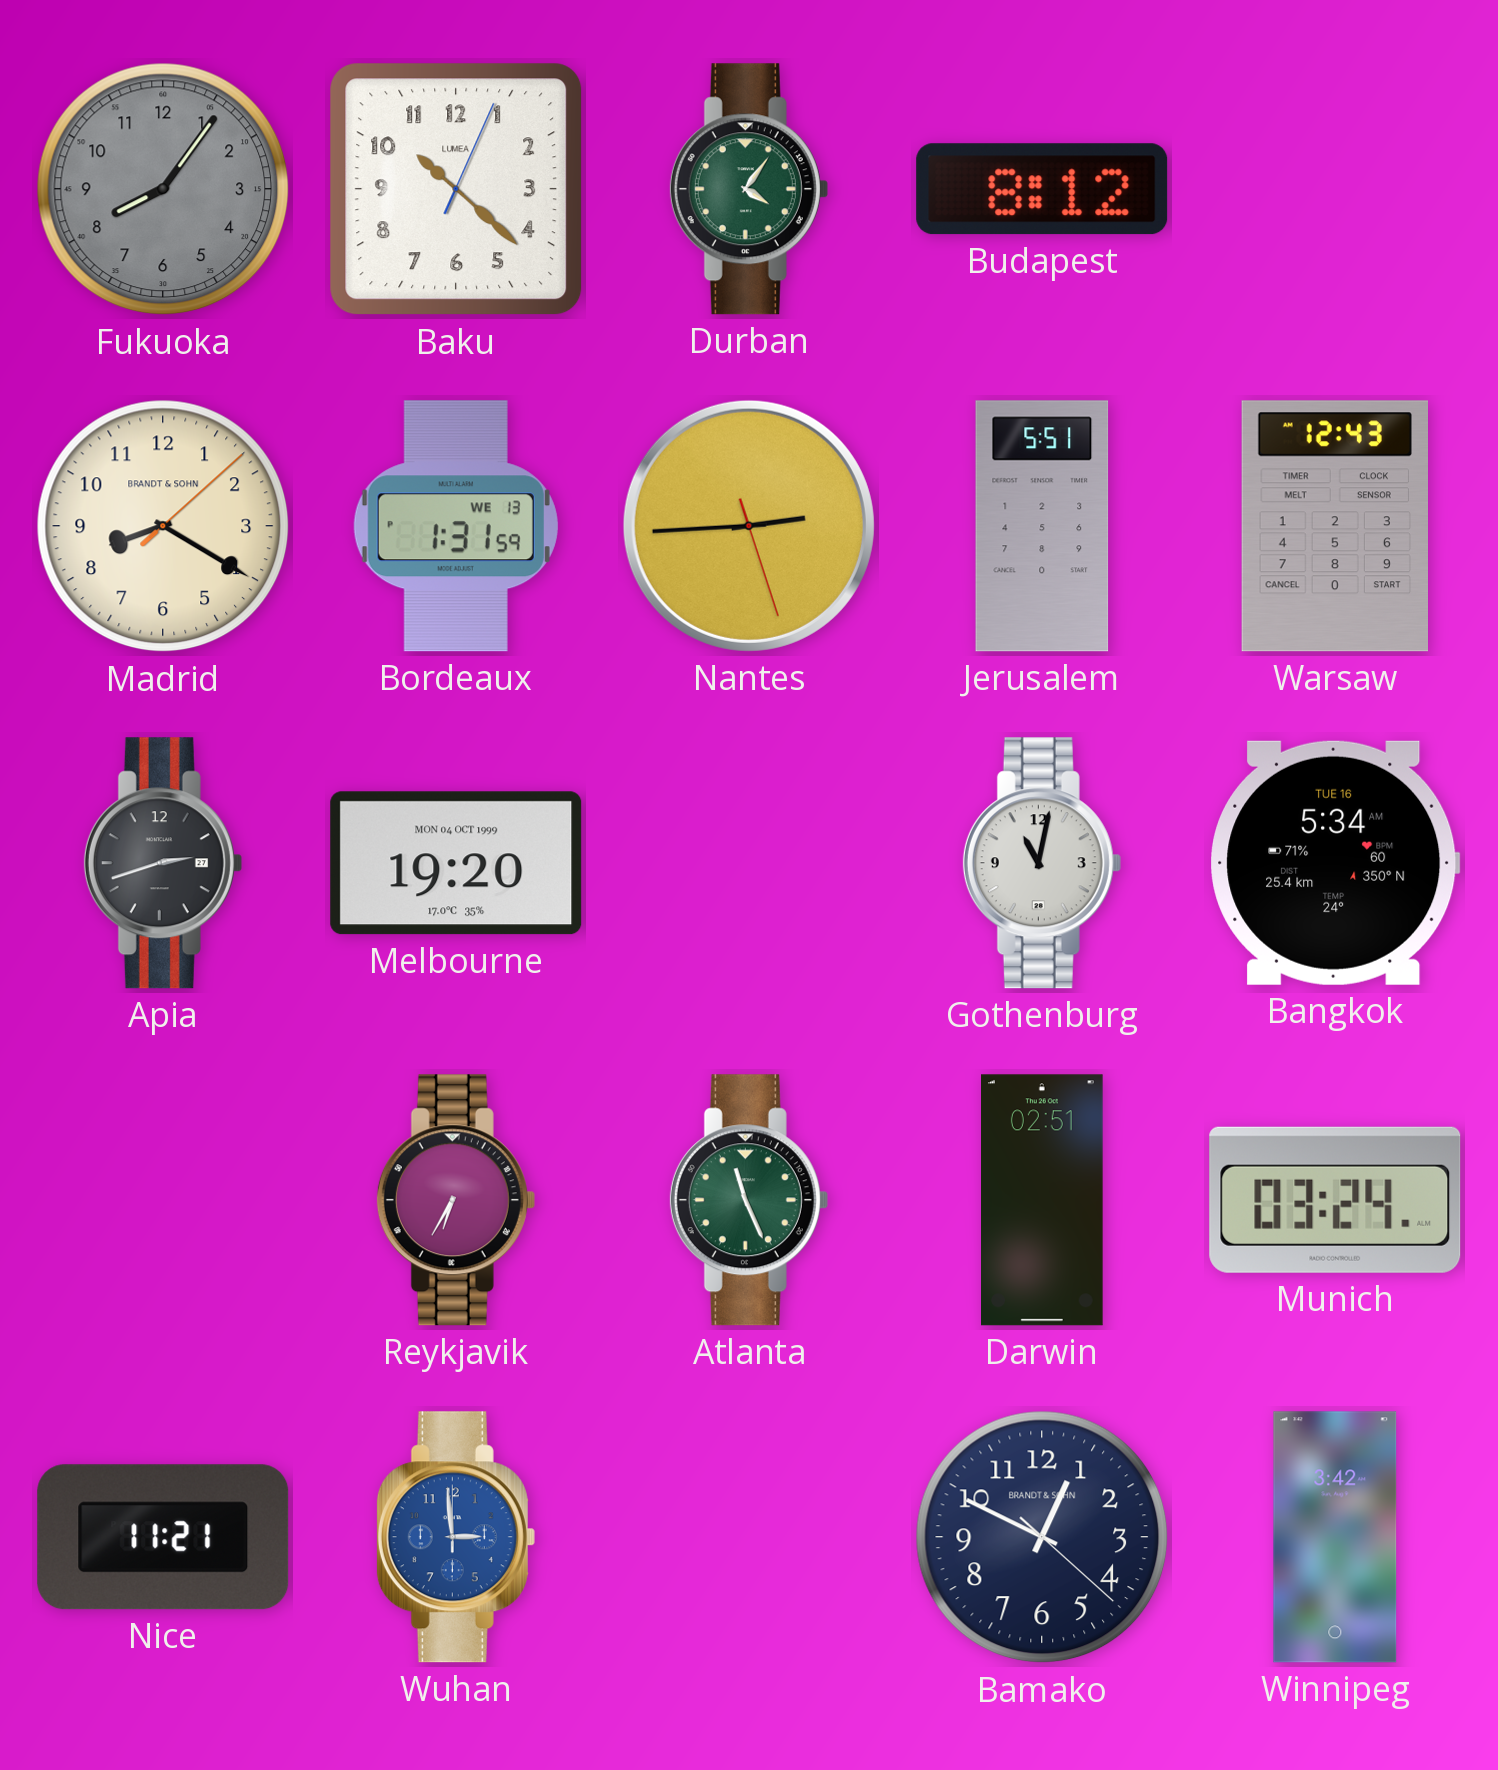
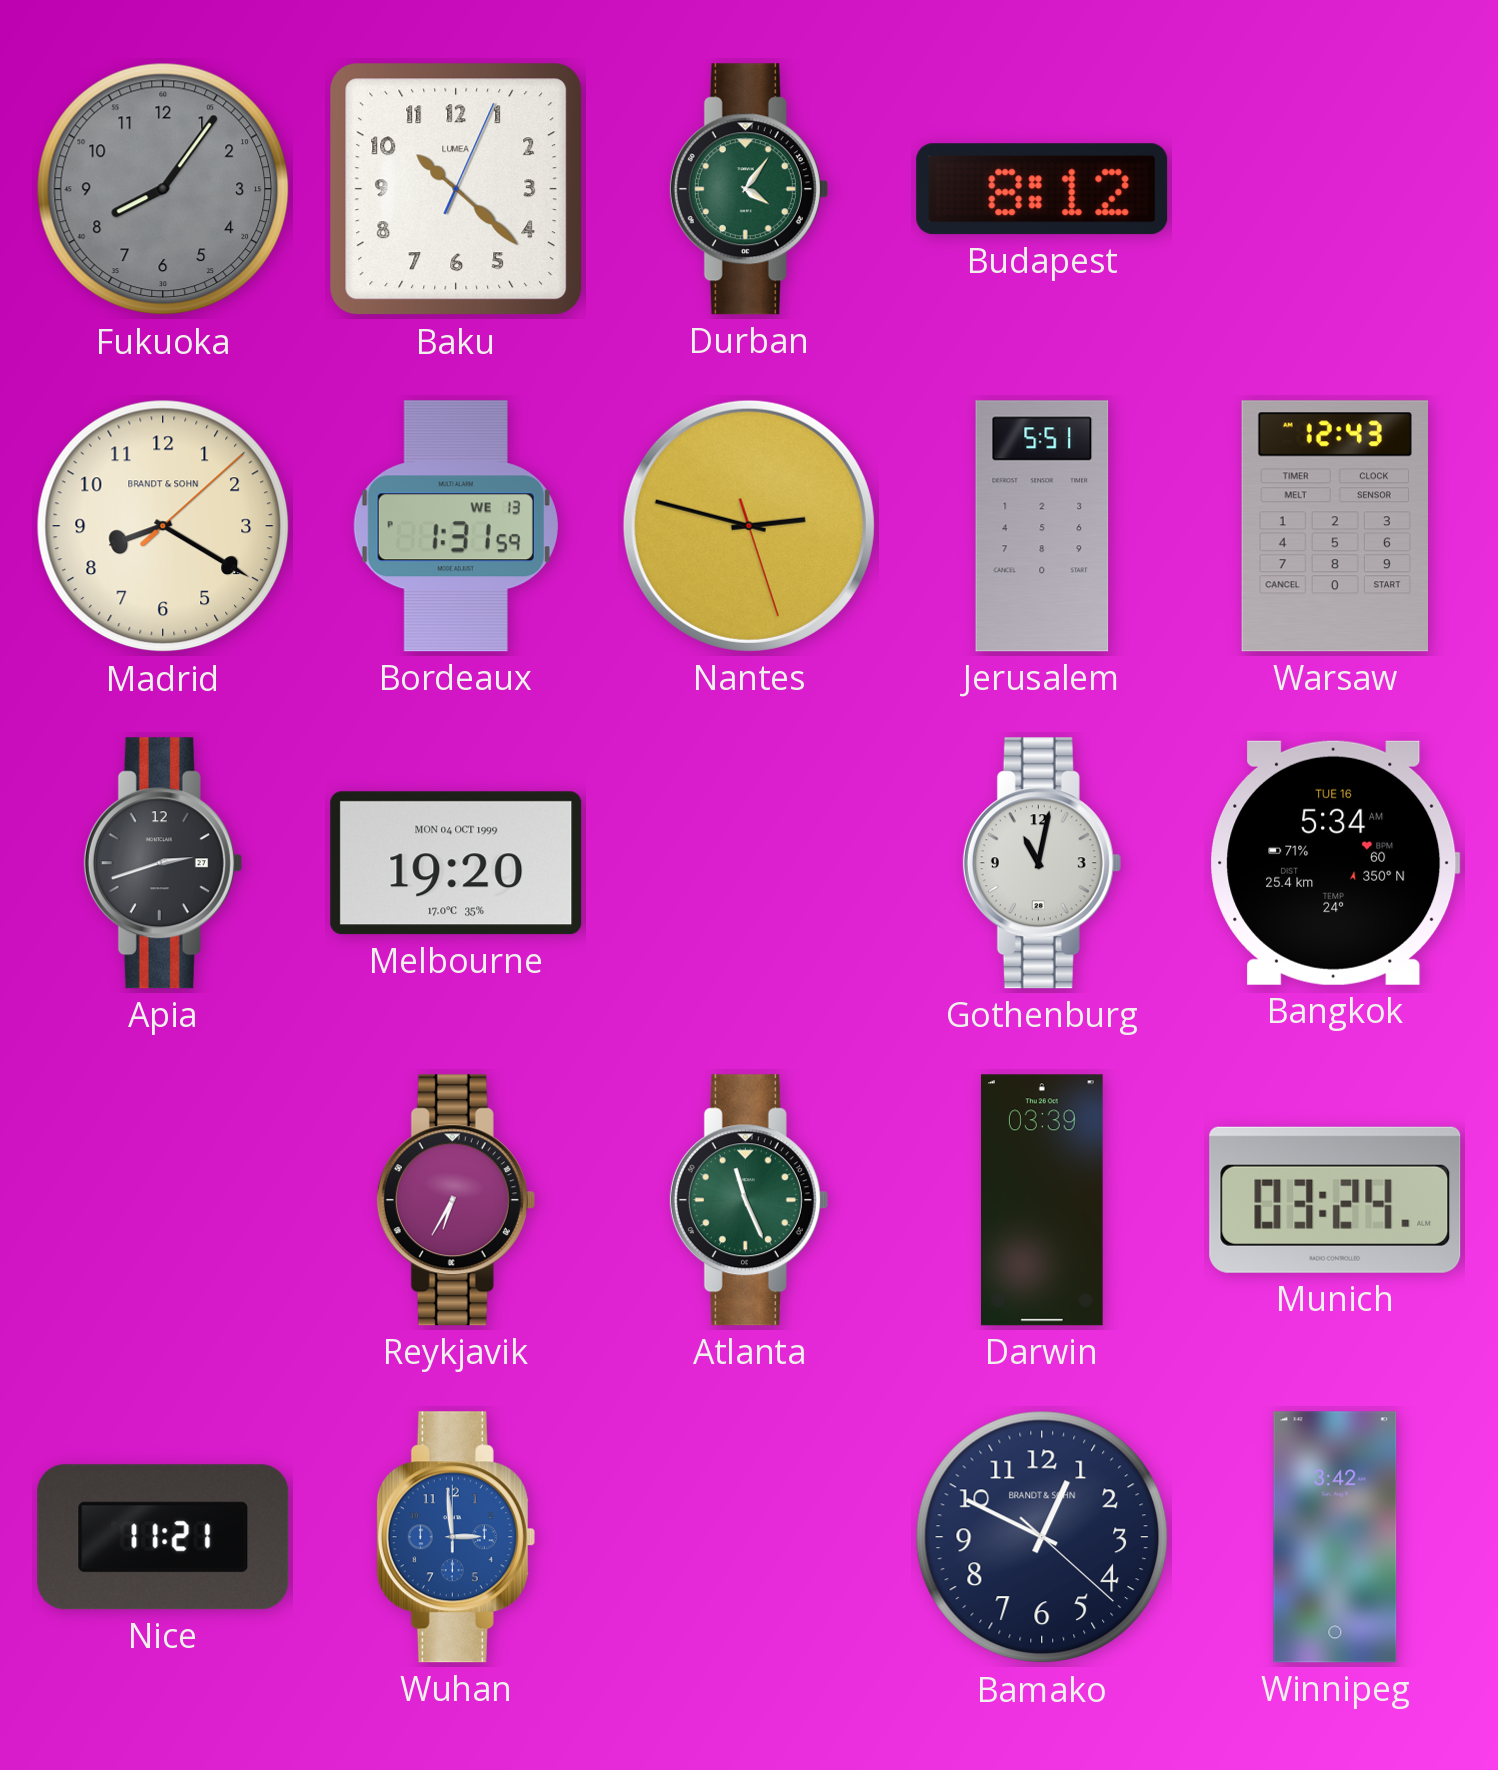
Nantes: 2:44 -> 2:47 (749, 526)
Darwin: 02:51 -> 03:39 (1043, 1200)
